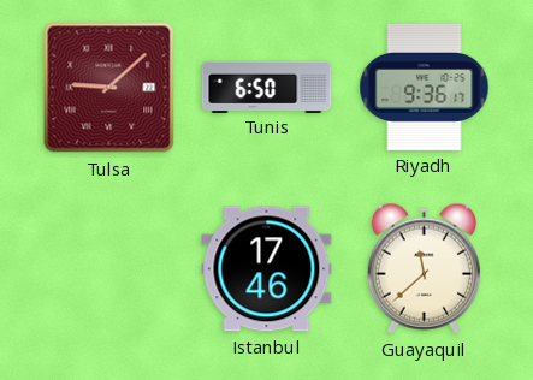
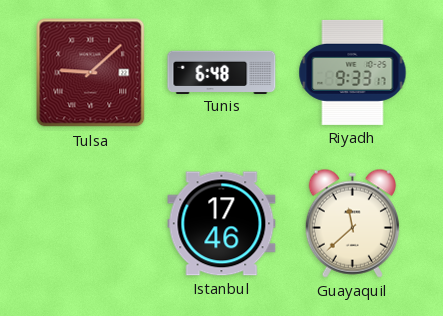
Tunis: 6:50 -> 6:48 (222, 72)
Riyadh: 9:36 -> 9:33 (353, 72)
